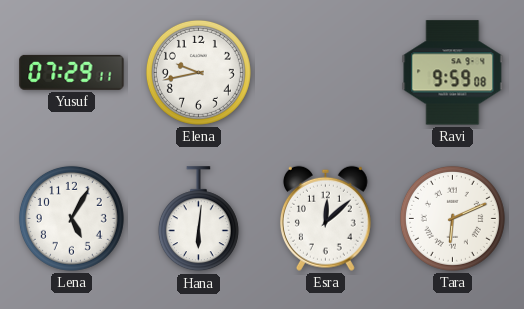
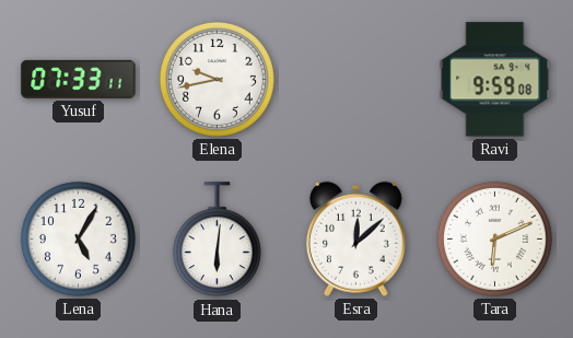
Yusuf: 07:29 -> 07:33 (79, 79)
